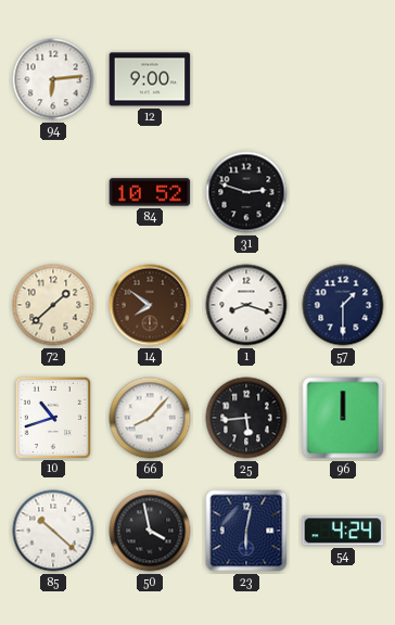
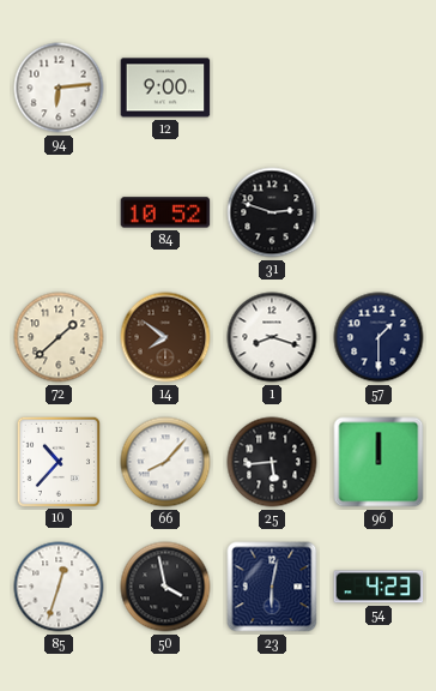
10: 10:42 -> 10:37 (57, 461)
85: 10:22 -> 12:33 (59, 587)
54: 4:24 -> 4:23 (379, 587)
